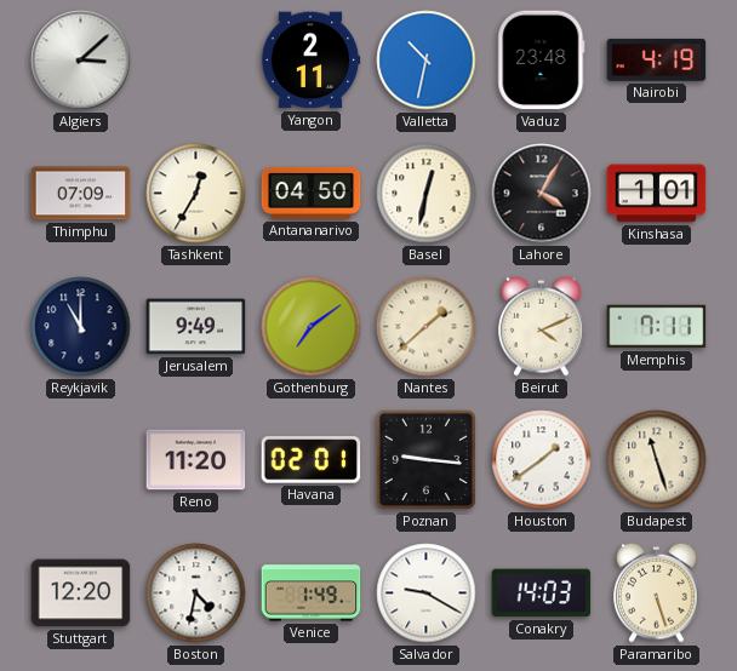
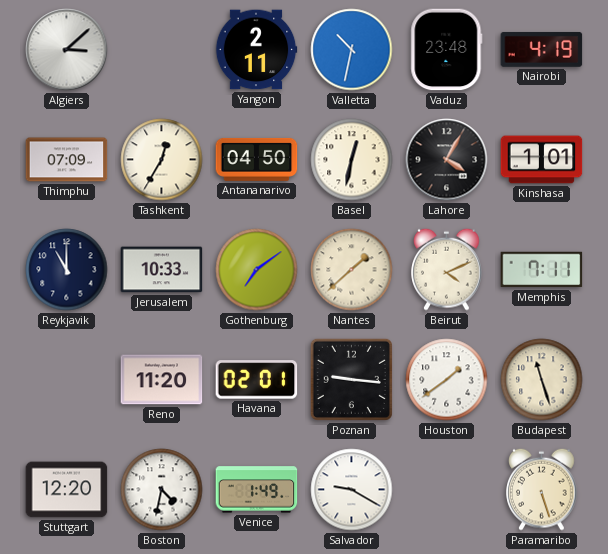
Jerusalem: 9:49 -> 10:33 (162, 270)
Conakry: 14:03 -> none (542, 593)
